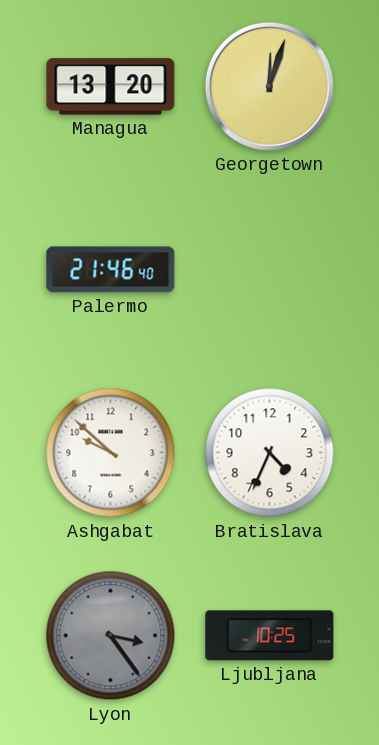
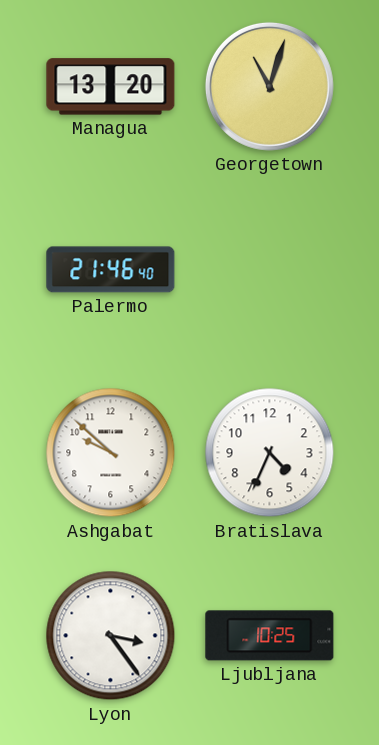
Georgetown: 12:03 -> 11:03 (269, 86)
Lyon dial: grey -> white (111, 636)
